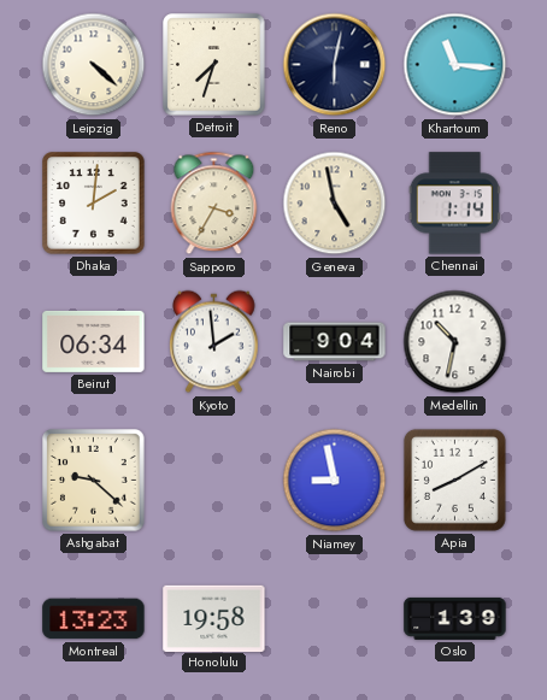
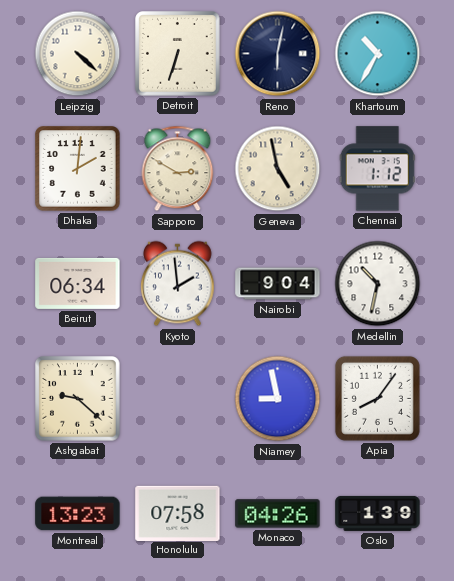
Detroit: 7:33 -> 6:33 (178, 54)
Khartoum: 11:16 -> 10:35 (378, 54)
Sapporo: 3:35 -> 2:50 (178, 169)
Chennai: 1:14 -> 1:12 (377, 169)
Apia: 8:10 -> 8:06 (377, 398)
Honolulu: 19:58 -> 07:58 (178, 513)
Monaco: none -> 04:26 (278, 514)
